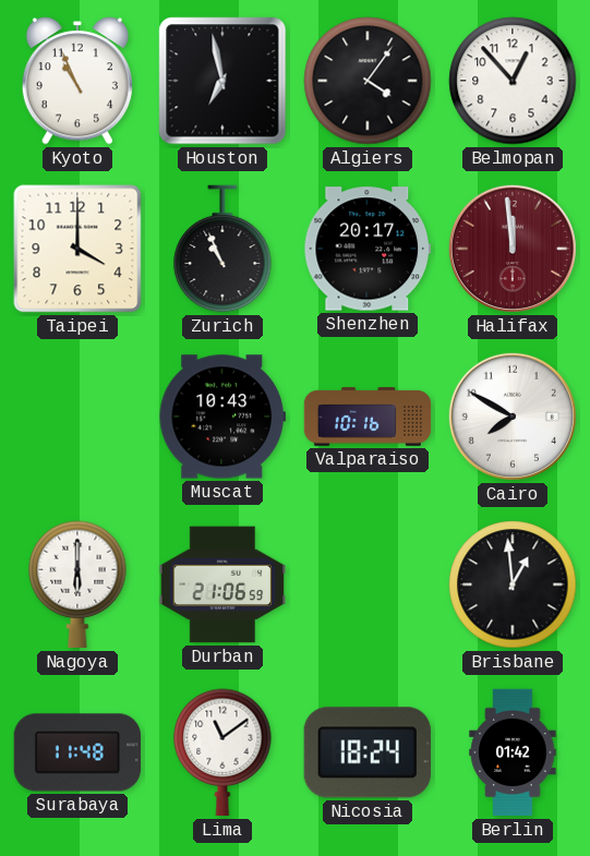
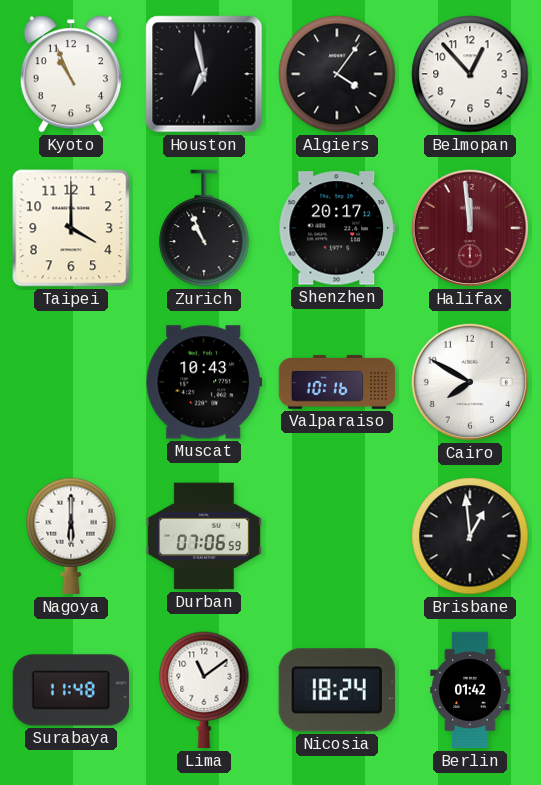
Durban: 21:06 -> 07:06 (203, 536)
